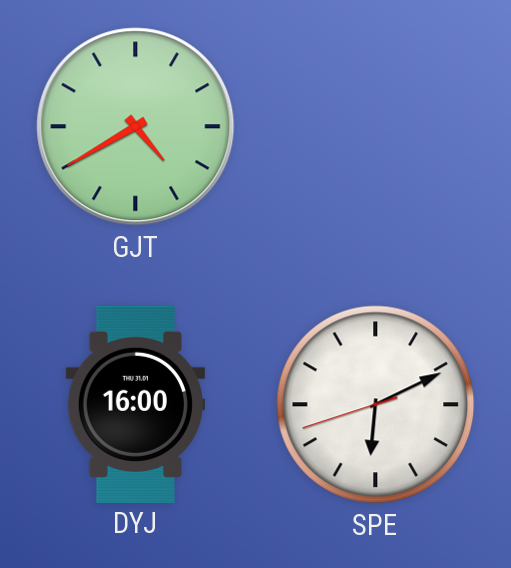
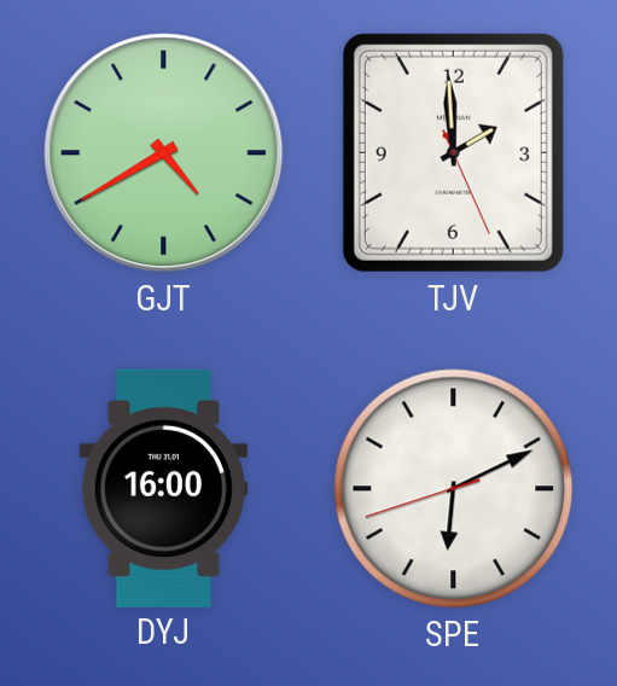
TJV: none -> 1:59 (453, 152)
